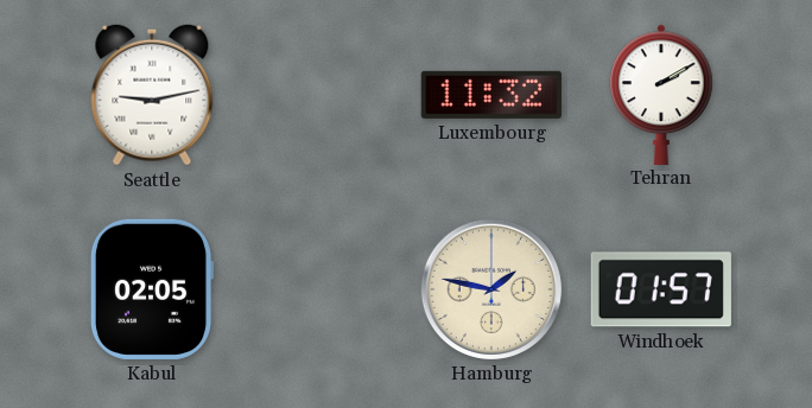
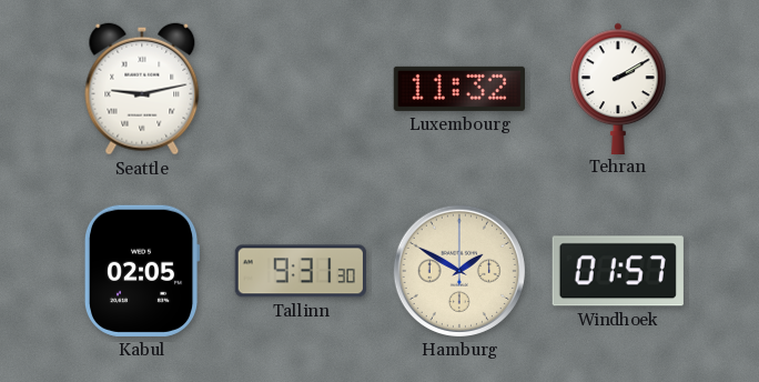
Tallinn: none -> 9:31 (301, 271)
Hamburg: 1:47 -> 1:50 (459, 271)
